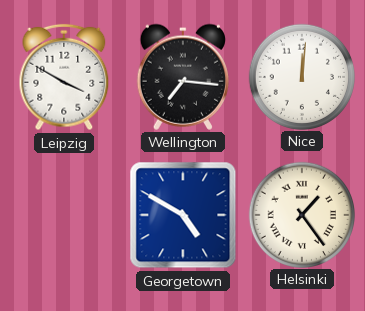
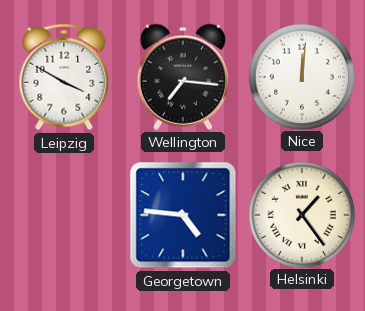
Georgetown: 4:50 -> 4:46 (183, 215)
